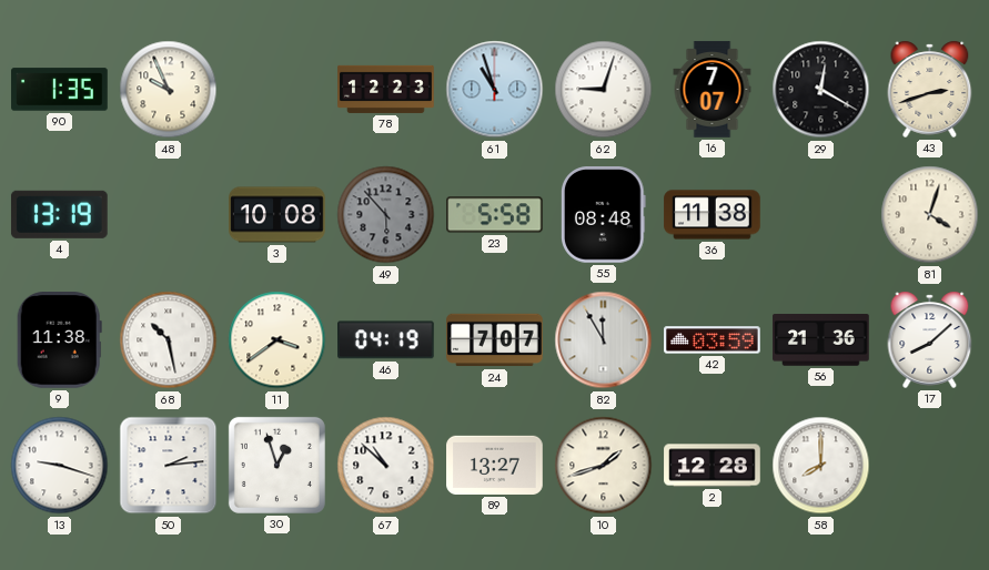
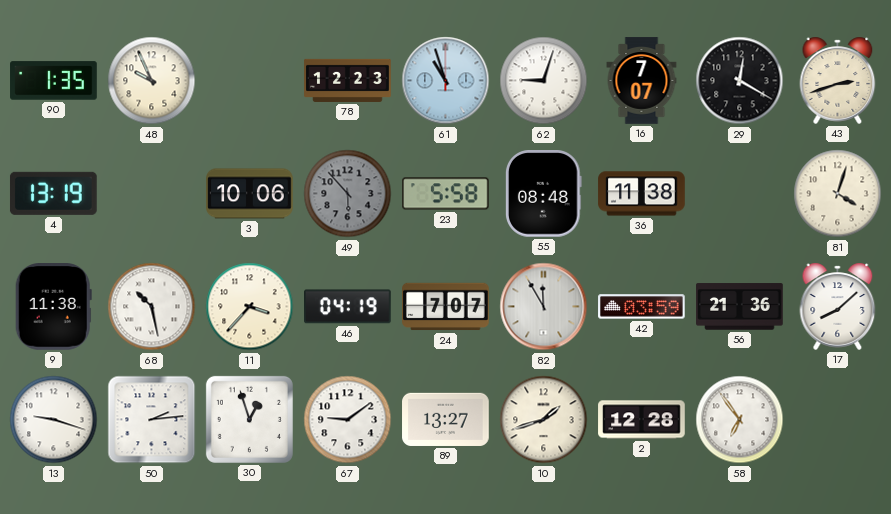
3: 10:08 -> 10:06 (250, 194)
11: 3:39 -> 3:37 (250, 307)
67: 10:52 -> 9:09 (348, 420)
58: 8:00 -> 6:54 (740, 420)
